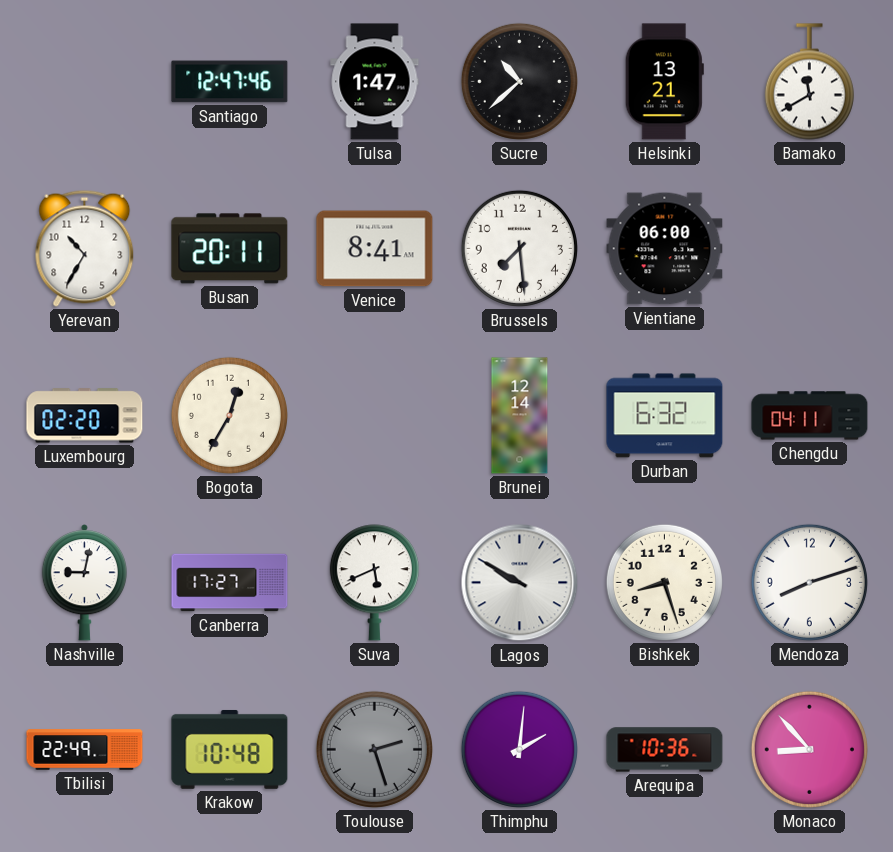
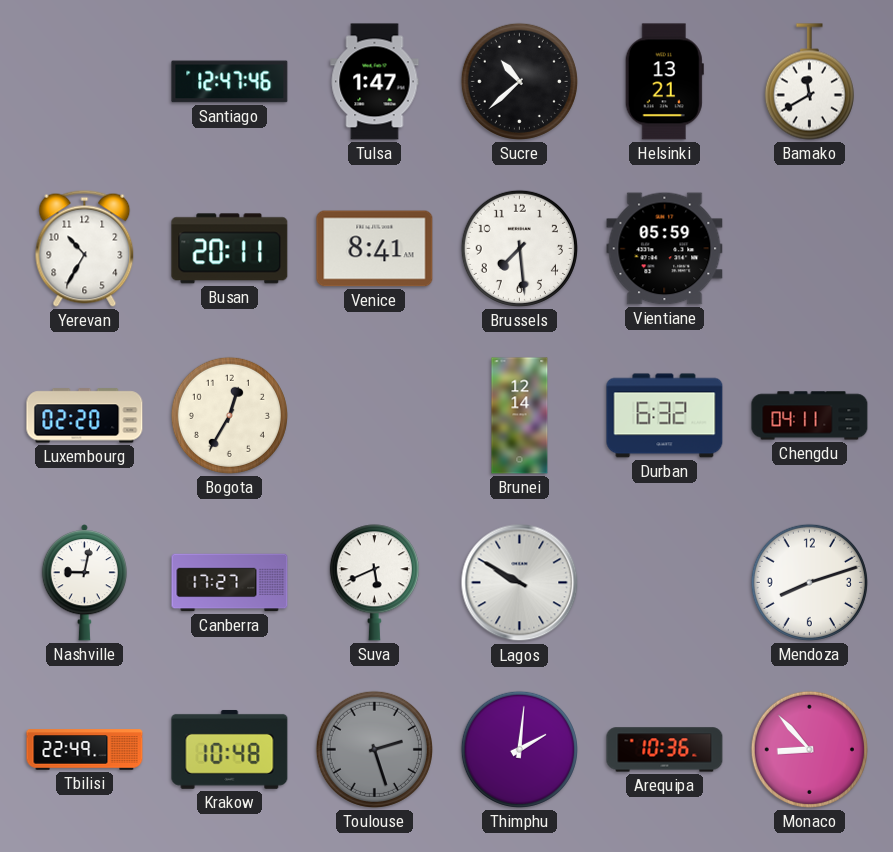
Vientiane: 06:00 -> 05:59 (665, 249)
Bishkek: 8:27 -> none (664, 582)
